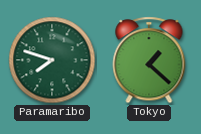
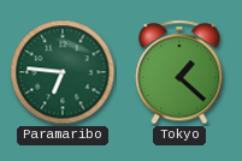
Paramaribo: 7:48 -> 6:46 (63, 72)
